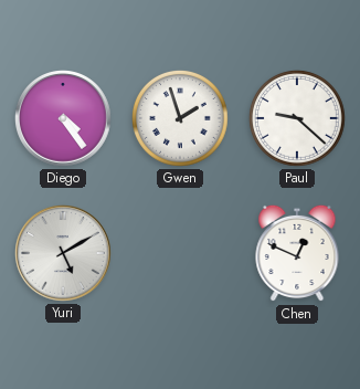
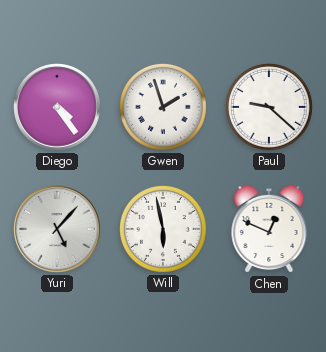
Yuri: 5:10 -> 5:07 (58, 230)
Will: none -> 5:58 (163, 229)
